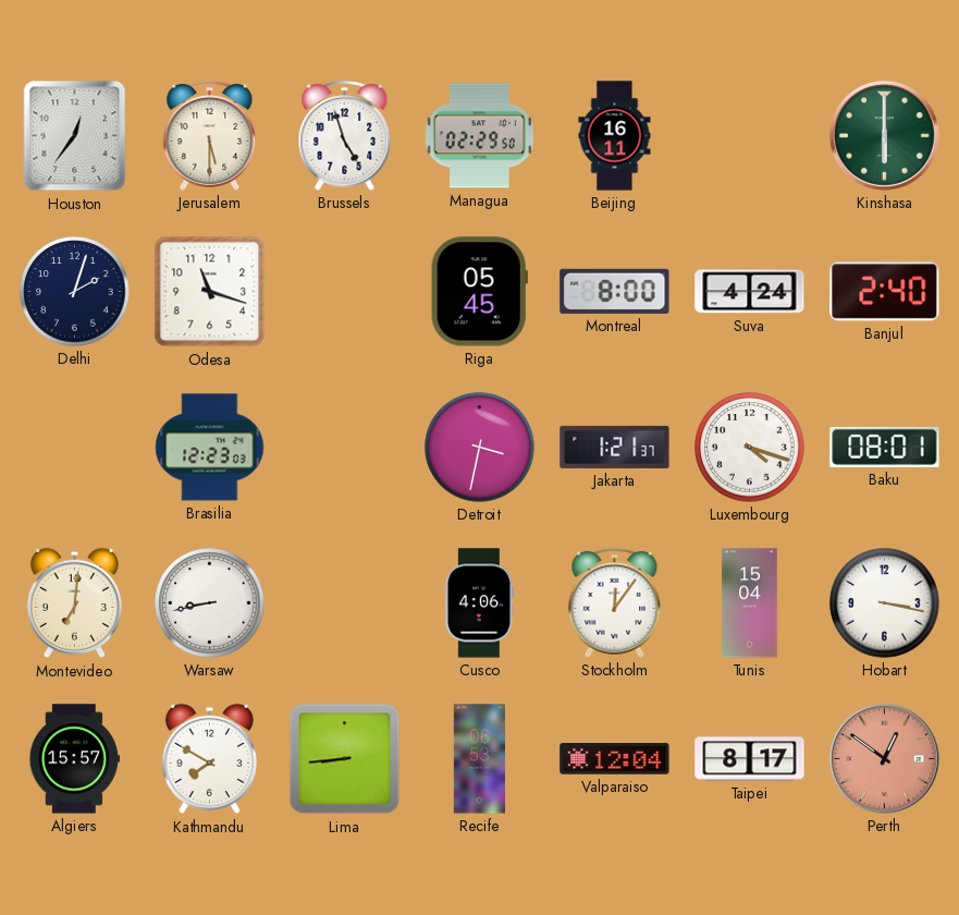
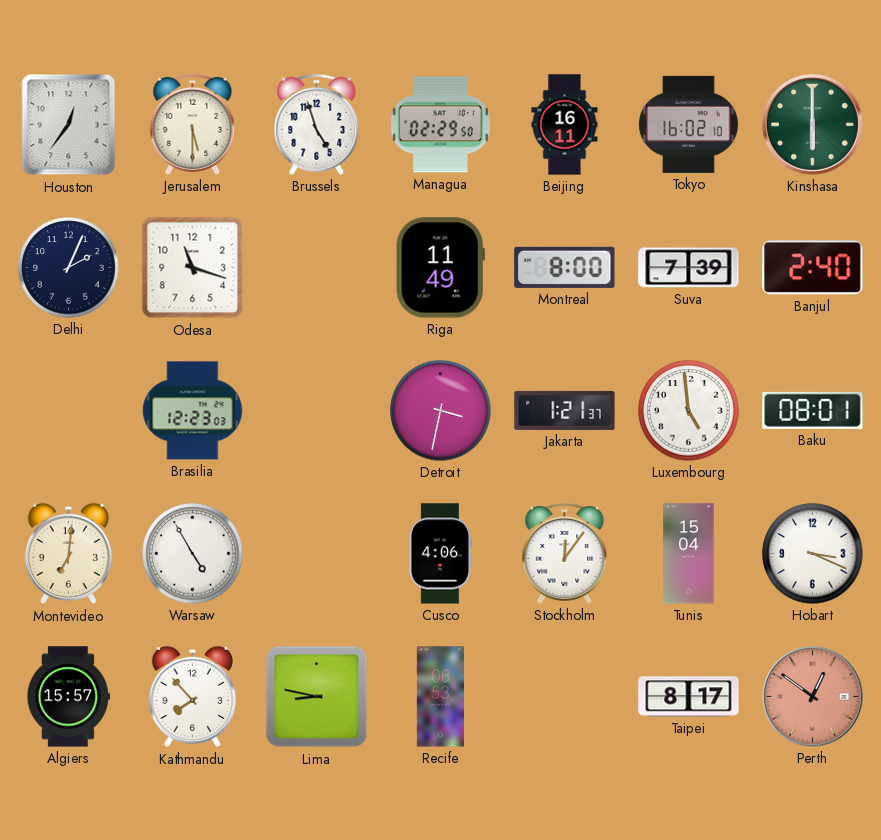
Tokyo: none -> 16:02 (689, 124)
Delhi: 2:03 -> 2:04 (69, 268)
Riga: 05:45 -> 11:49 (440, 268)
Suva: 4:24 -> 7:39 (689, 268)
Luxembourg: 4:18 -> 4:59 (689, 411)
Warsaw: 8:43 -> 4:55 (193, 554)
Hobart: 3:17 -> 3:19 (813, 554)
Kathmandu: 7:50 -> 7:53 (192, 697)
Lima: 8:44 -> 8:47 (317, 697)
Valparaiso: 12:04 -> none (615, 759)
